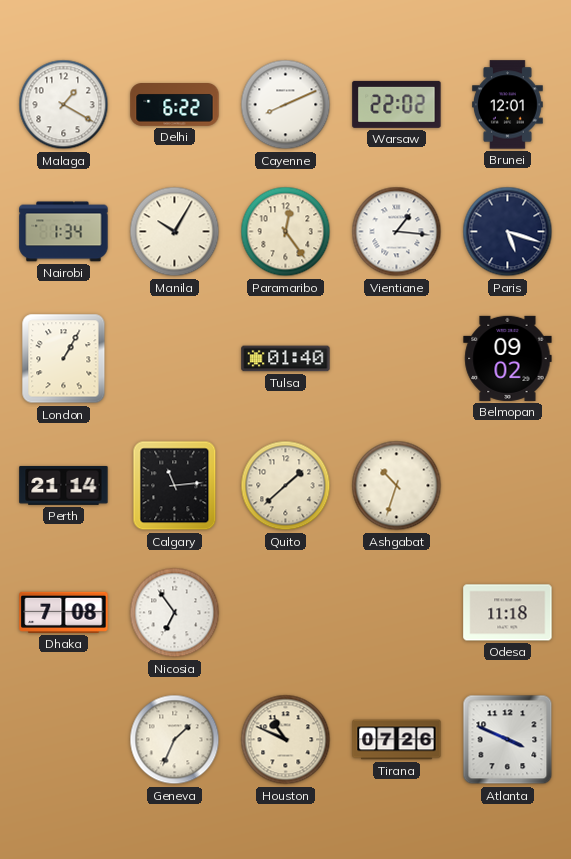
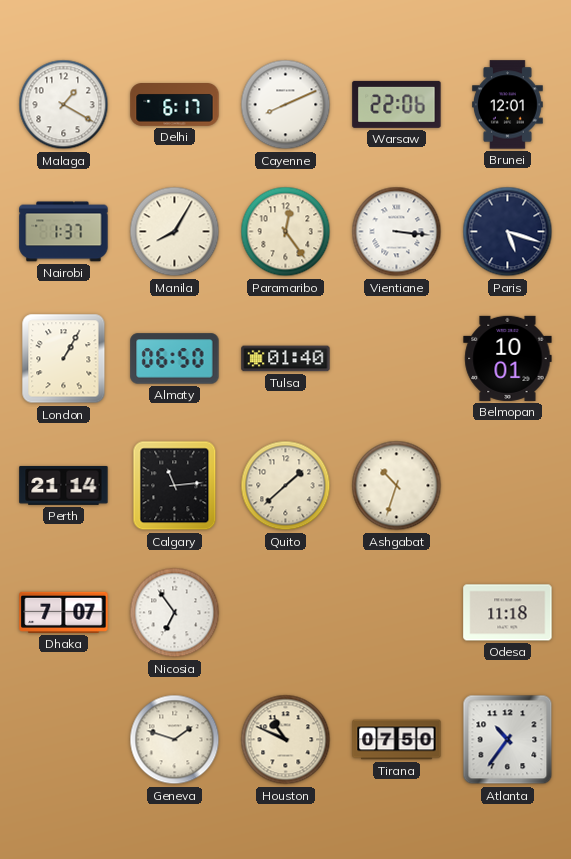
Delhi: 6:22 -> 6:17 (175, 105)
Warsaw: 22:02 -> 22:06 (397, 104)
Nairobi: 1:34 -> 1:37 (64, 232)
Manila: 10:05 -> 8:05 (175, 232)
Vientiane: 1:16 -> 3:16 (397, 232)
Almaty: none -> 06:50 (175, 359)
Belmopan: 09:02 -> 10:01 (508, 358)
Dhaka: 7:08 -> 7:07 (64, 612)
Geneva: 1:34 -> 1:48 (175, 740)
Tirana: 07:26 -> 07:50 (397, 740)
Atlanta: 3:49 -> 10:36 (508, 740)
